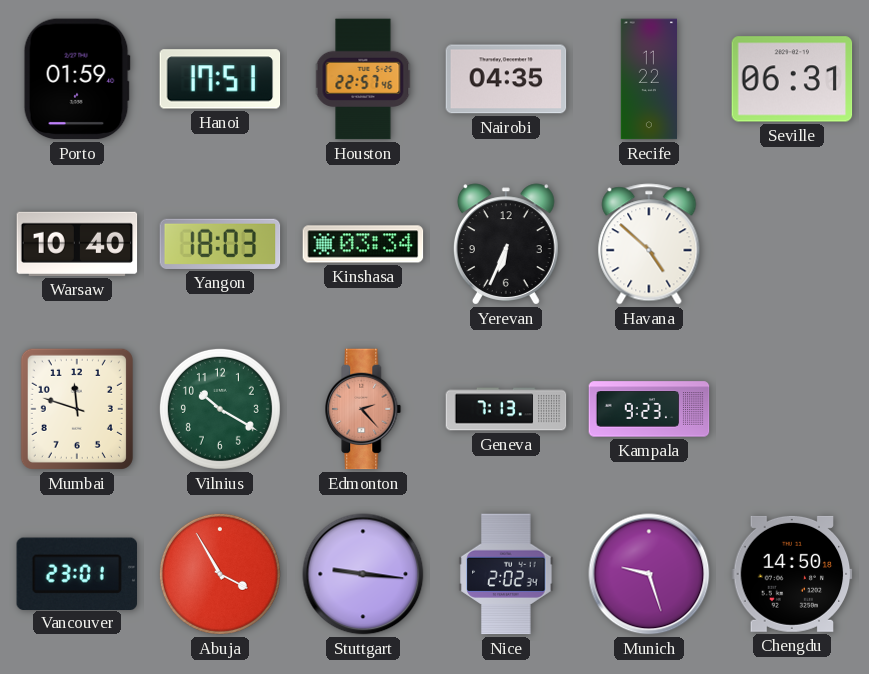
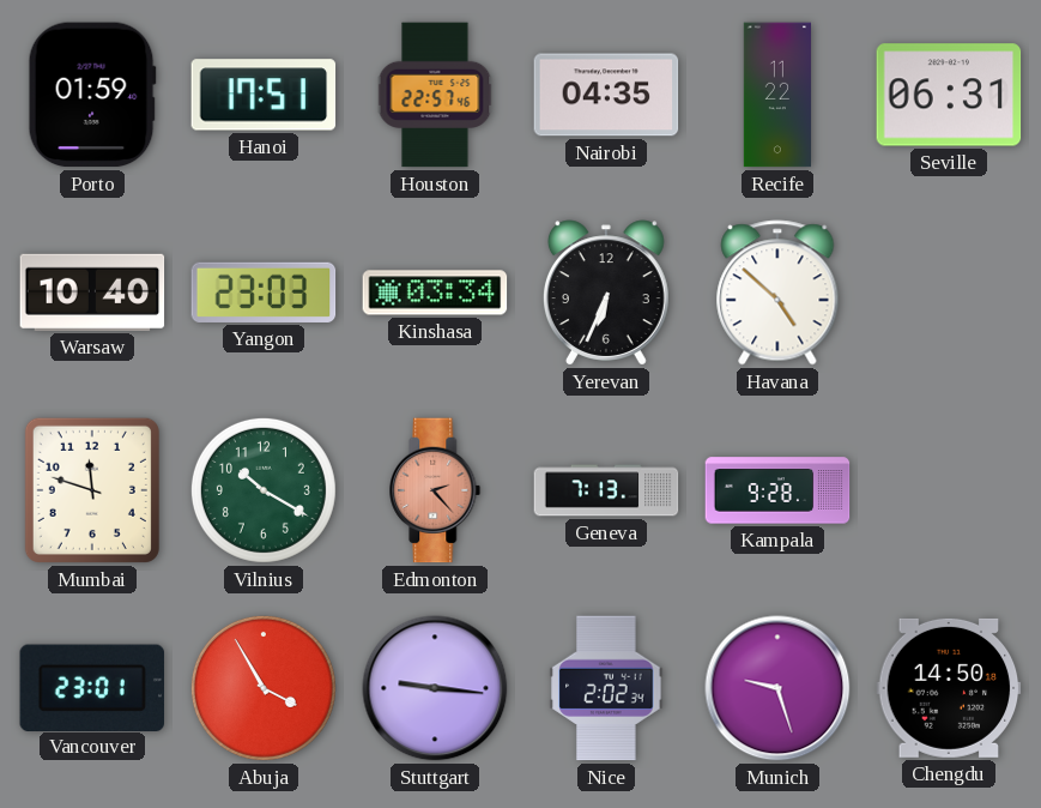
Yangon: 18:03 -> 23:03 (264, 293)
Kampala: 9:23 -> 9:28 (777, 490)
